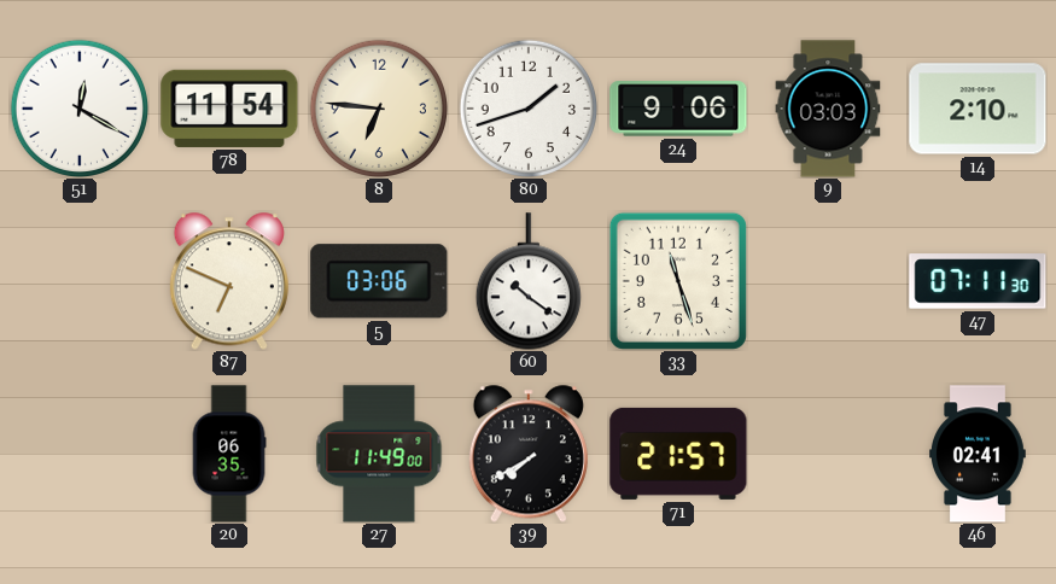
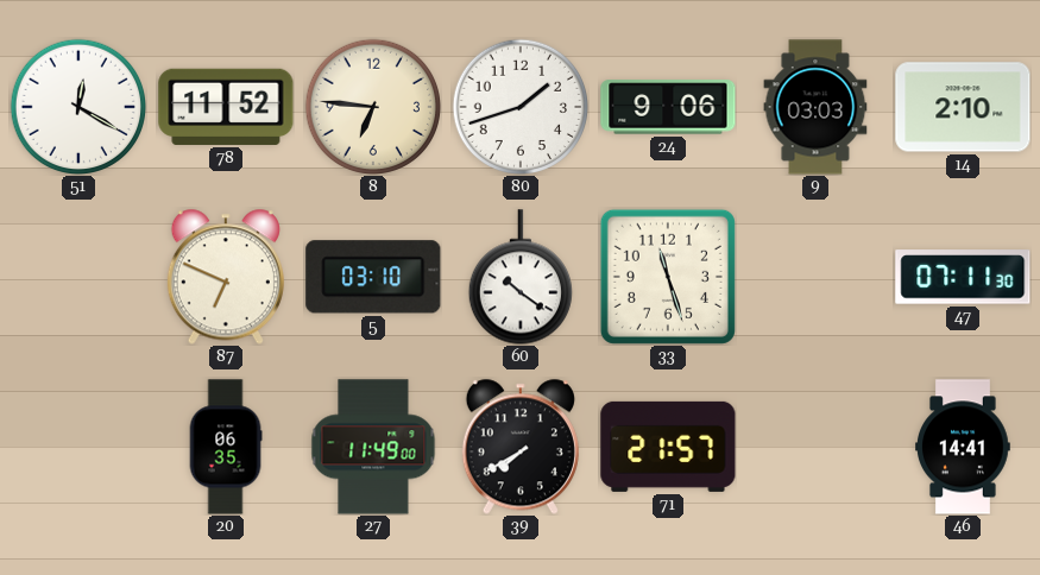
78: 11:54 -> 11:52 (226, 107)
5: 03:06 -> 03:10 (373, 277)
46: 02:41 -> 14:41 (964, 447)
